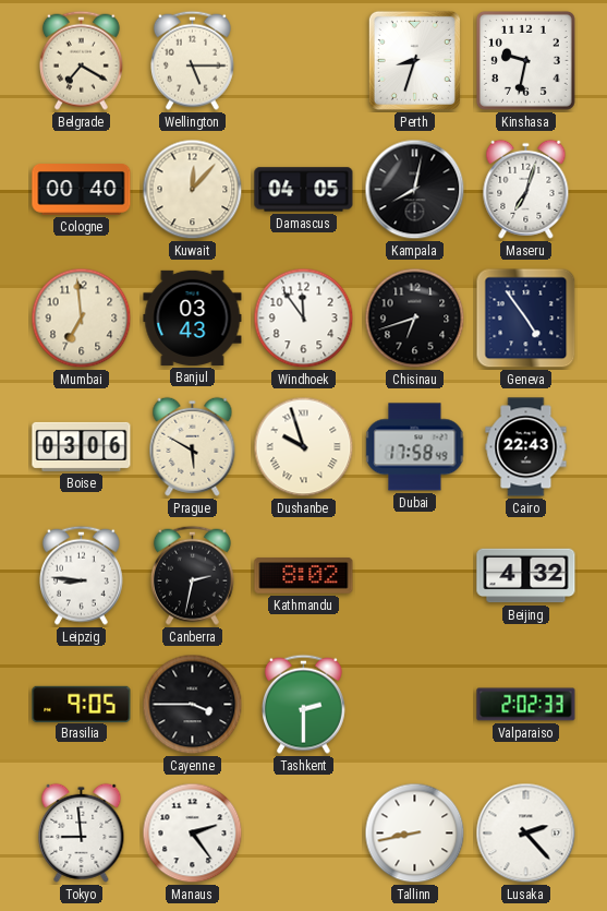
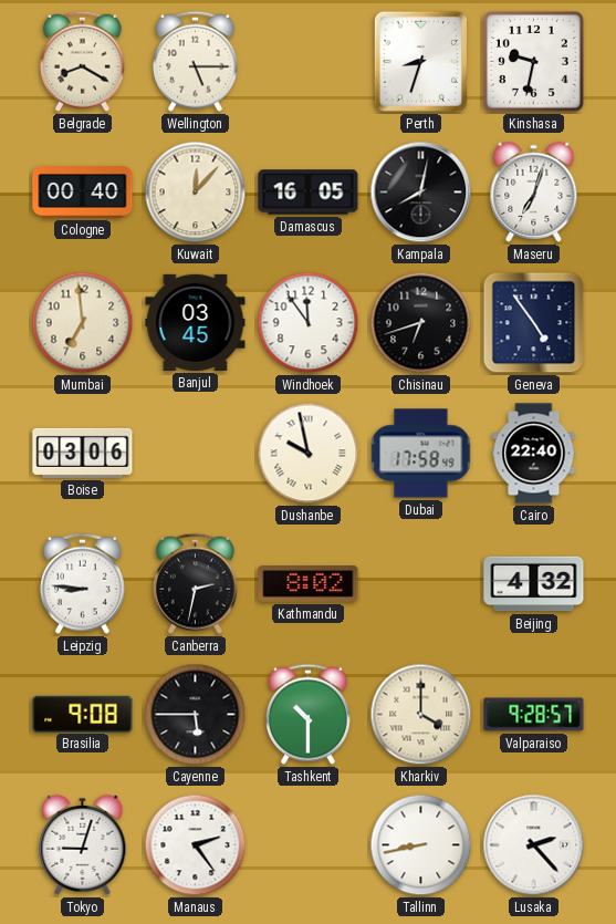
Belgrade: 7:20 -> 8:20 (82, 61)
Damascus: 04:05 -> 16:05 (309, 193)
Banjul: 03:43 -> 03:45 (196, 322)
Prague: 5:50 -> none (193, 446)
Dushanbe: 9:57 -> 9:58 (309, 454)
Cairo: 22:43 -> 22:40 (534, 454)
Brasilia: 9:05 -> 9:08 (83, 714)
Cayenne: 3:45 -> 5:45 (196, 715)
Tashkent: 2:30 -> 10:30 (307, 714)
Kharkiv: none -> 4:00 (421, 715)
Valparaiso: 2:02 -> 9:28 (534, 715)
Tokyo: 8:59 -> 9:03 (83, 844)
